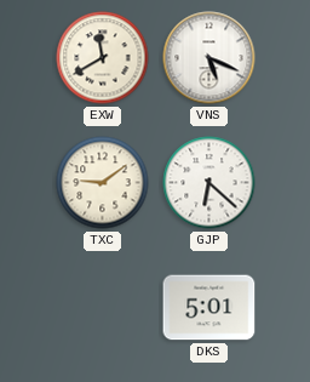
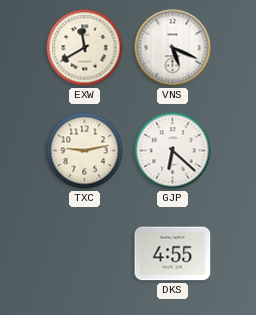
TXC: 9:09 -> 9:13 (85, 151)
DKS: 5:01 -> 4:55 (173, 254)
